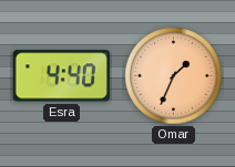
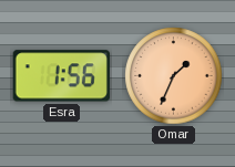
Esra: 4:40 -> 1:56 (61, 76)
